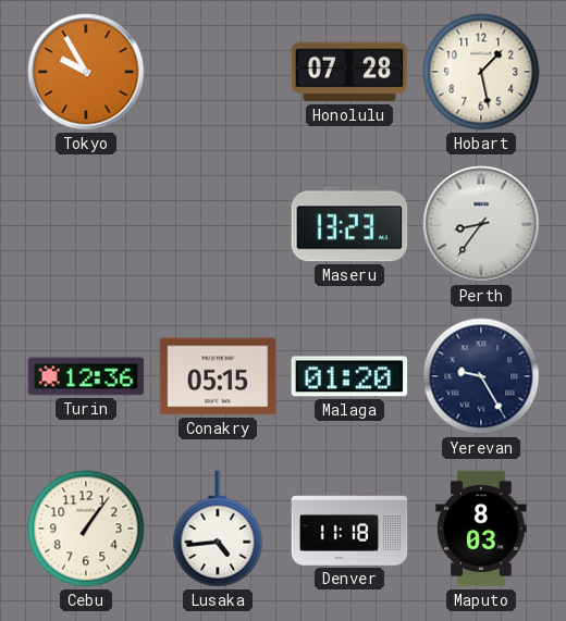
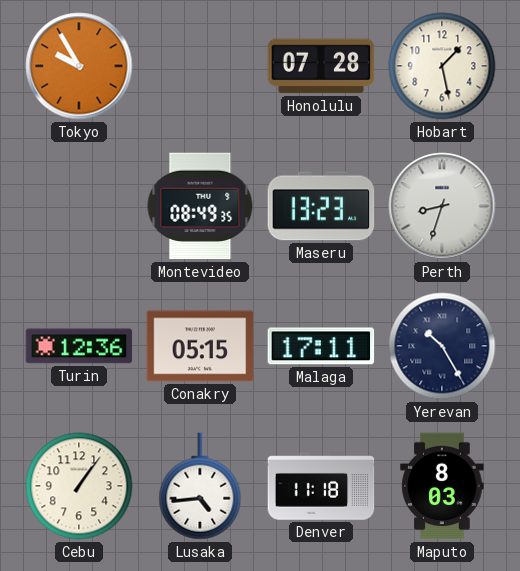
Montevideo: none -> 08:49 (200, 206)
Perth: 8:36 -> 8:33 (442, 206)
Malaga: 01:20 -> 17:11 (321, 346)
Yerevan: 9:25 -> 10:25 (442, 346)
